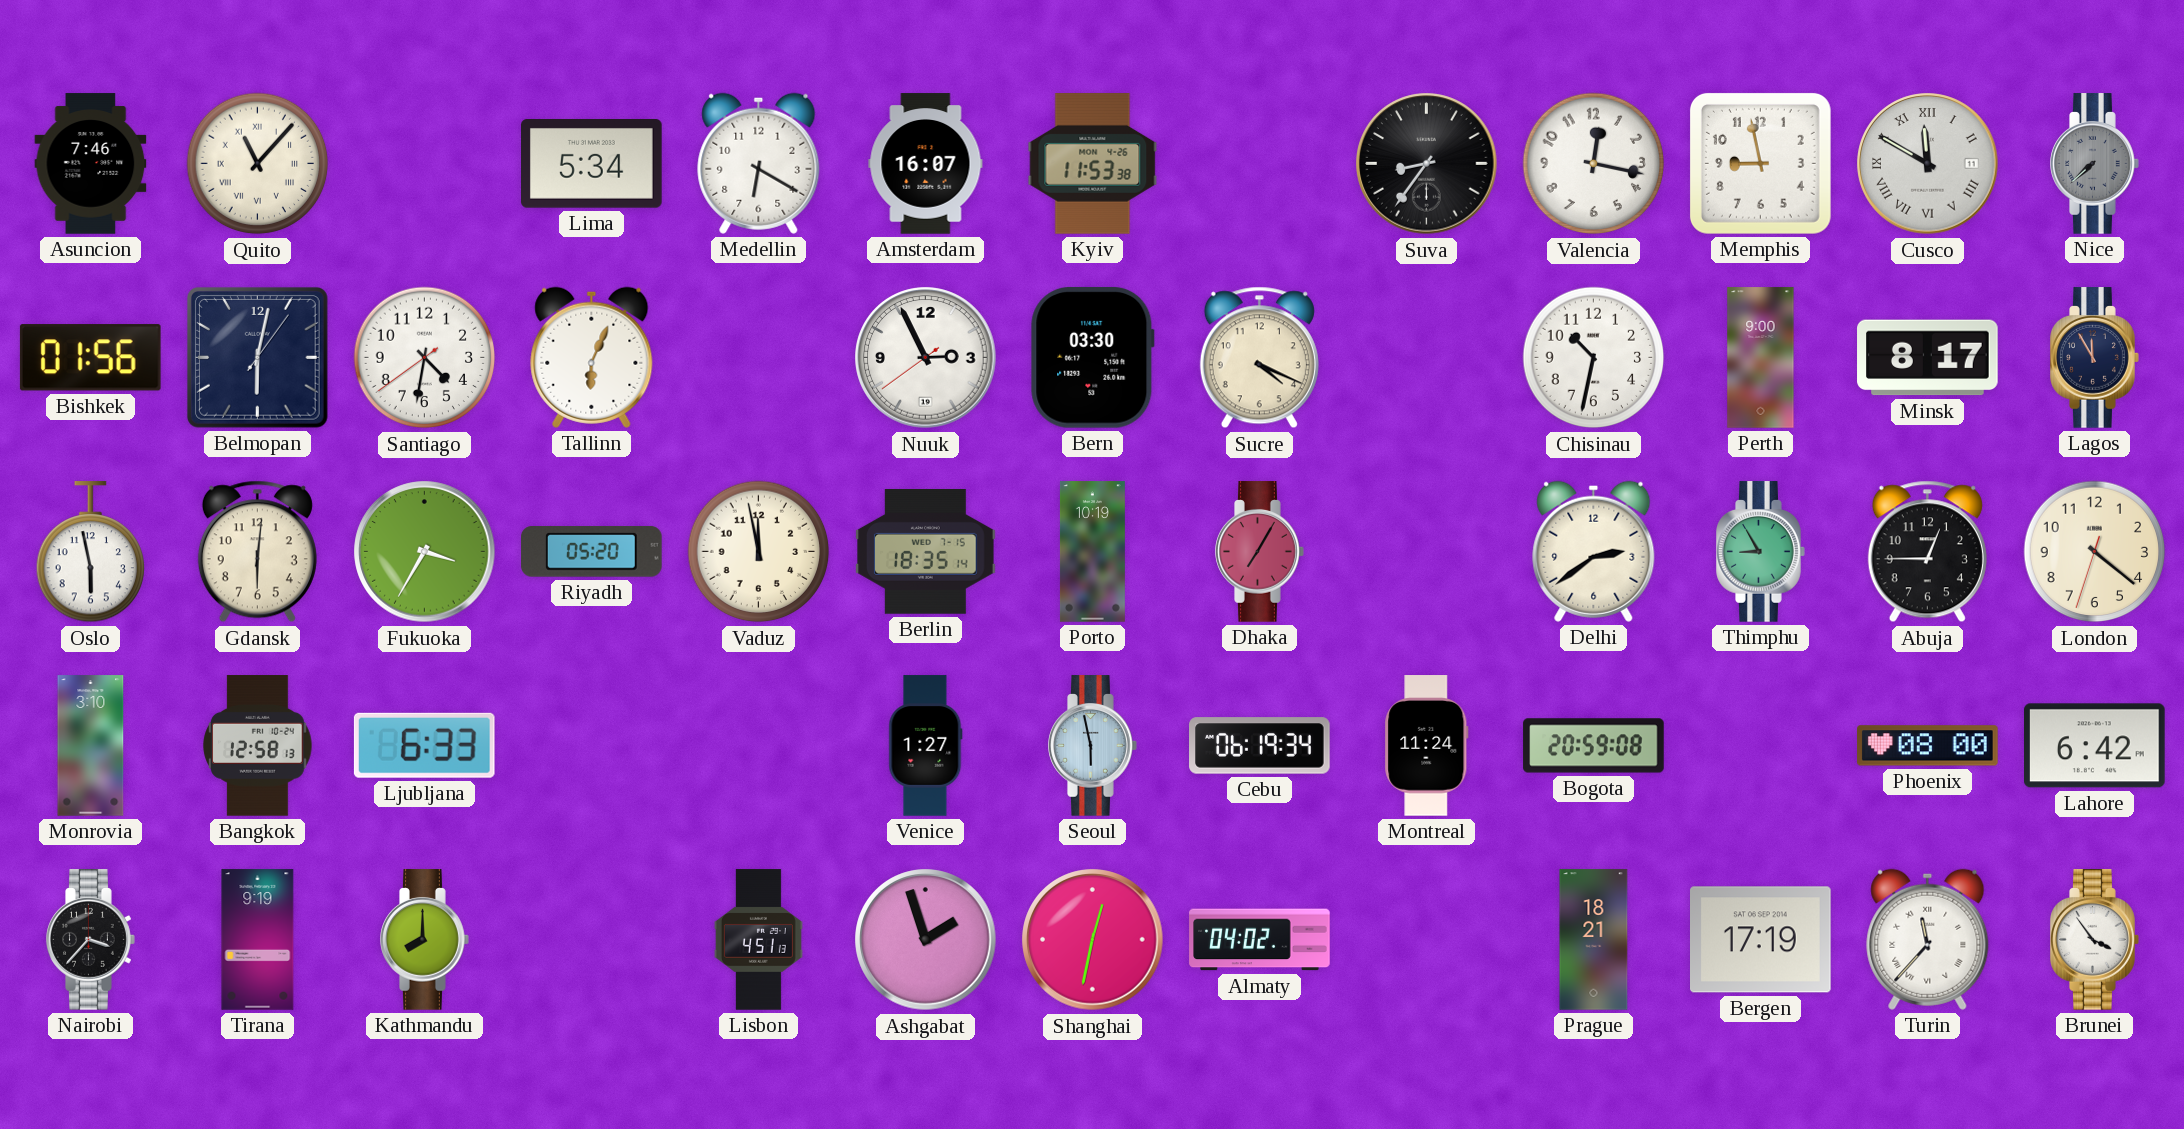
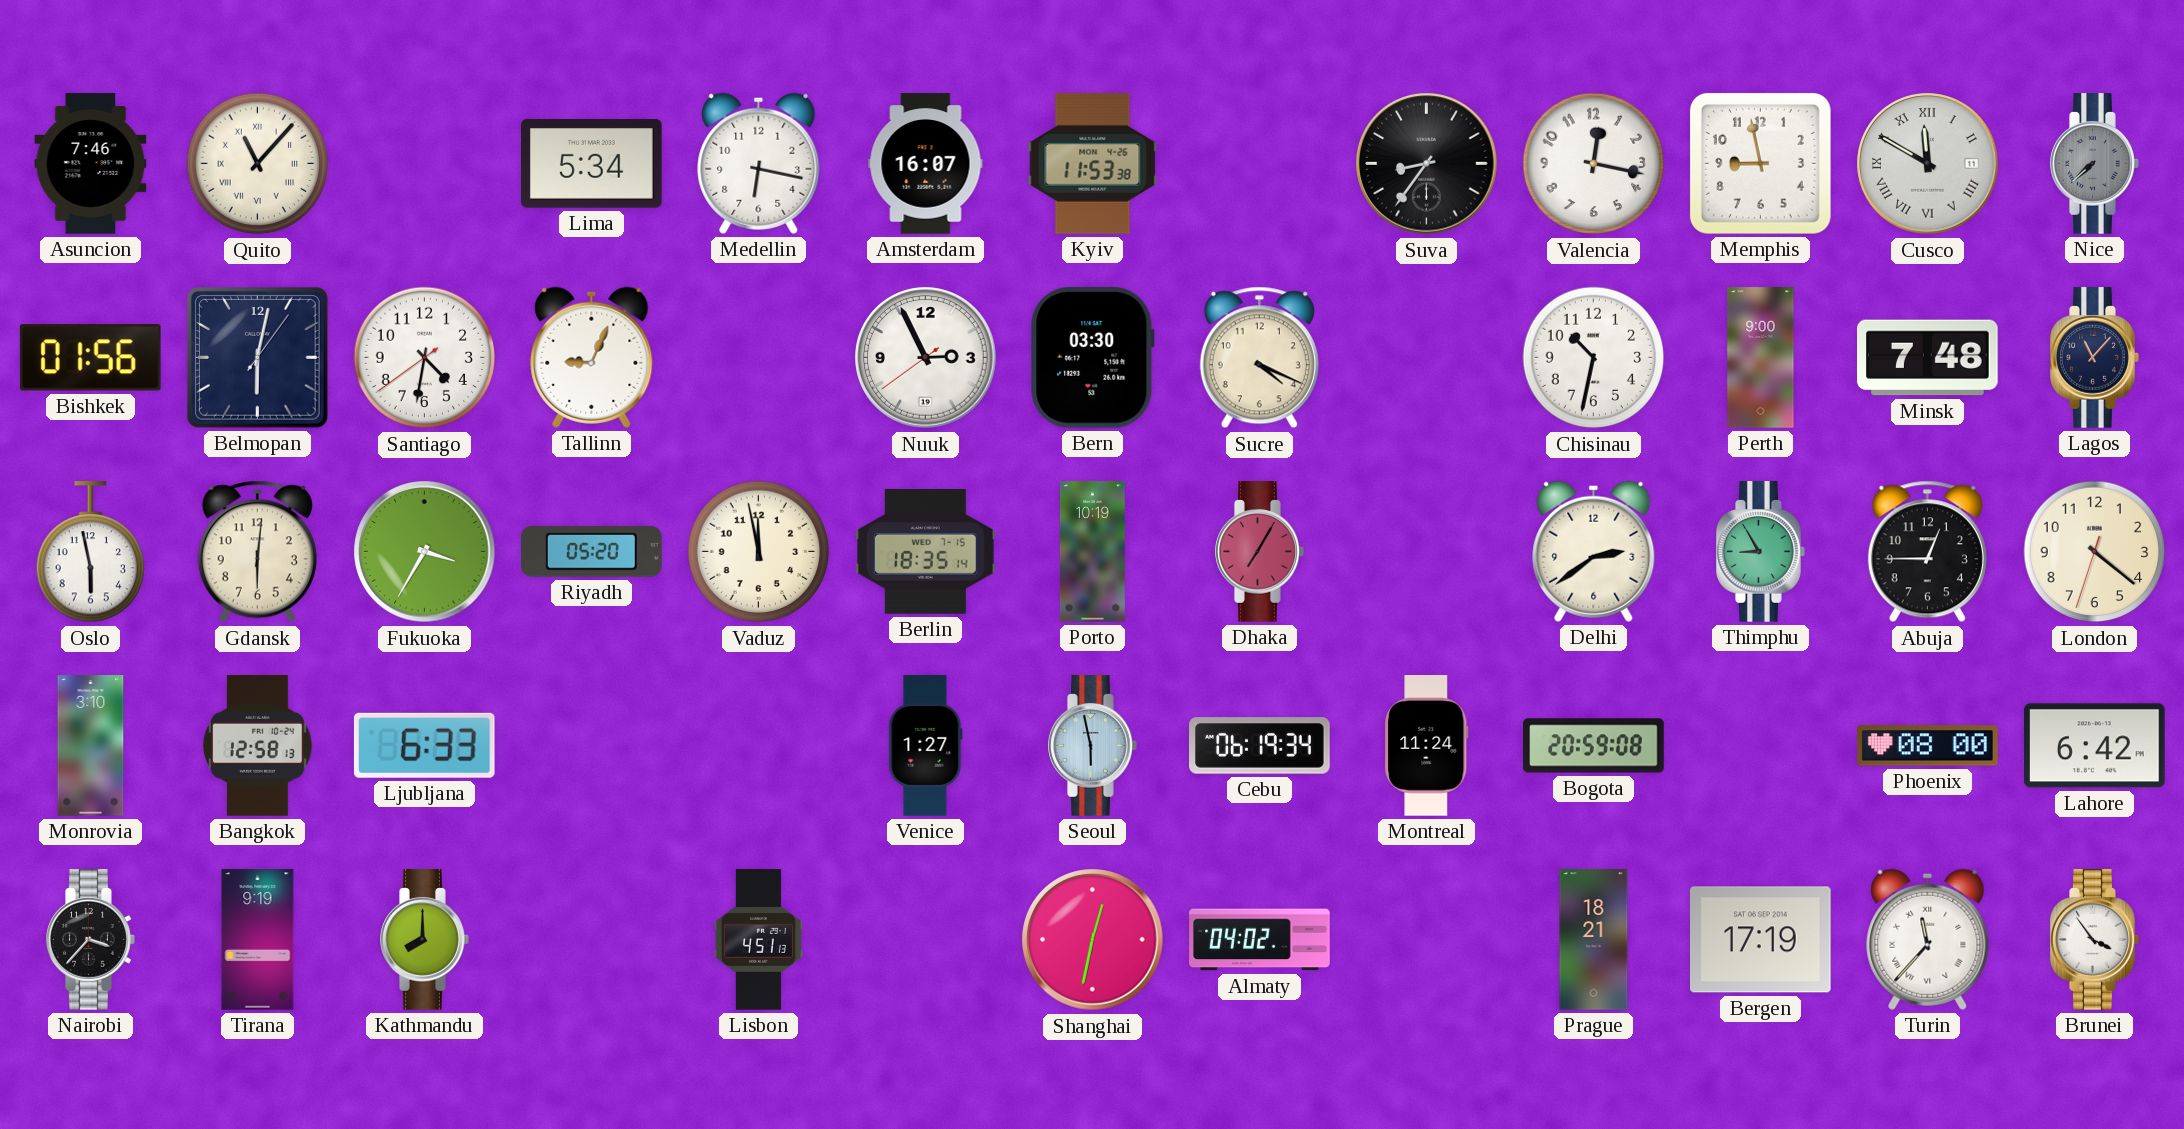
Medellin: 6:20 -> 6:17 (759, 163)
Tallinn: 6:04 -> 9:04 (592, 357)
Minsk: 8:17 -> 7:48 (1928, 358)
Lagos: 11:55 -> 11:07 (2095, 358)
Ashgabat: 1:57 -> none (926, 940)
